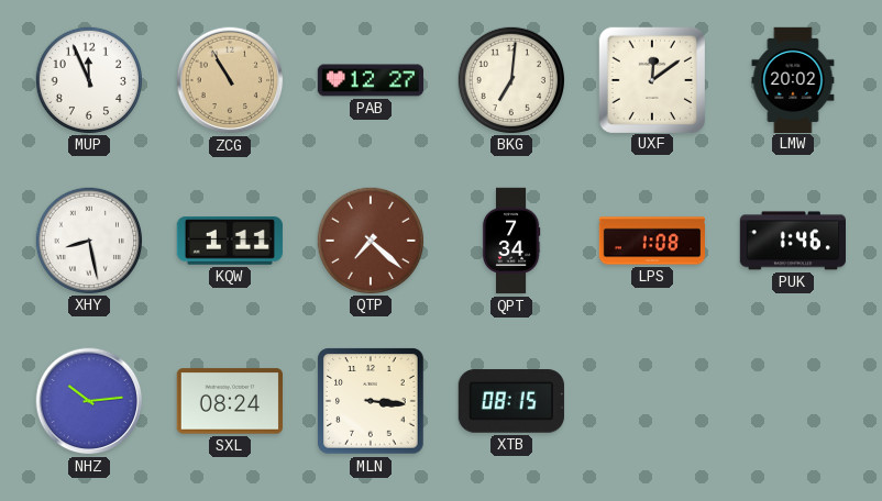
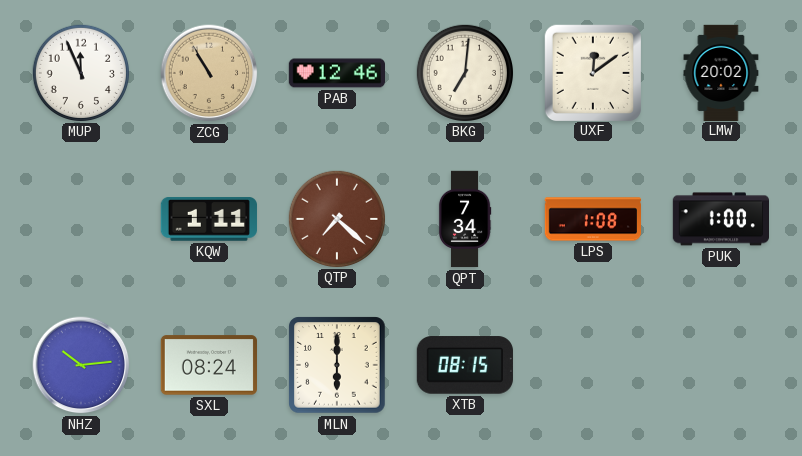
PAB: 12:27 -> 12:46 (336, 73)
XHY: 8:28 -> none (88, 240)
PUK: 1:46 -> 1:00 (720, 219)
MLN: 3:16 -> 6:00 (337, 365)
